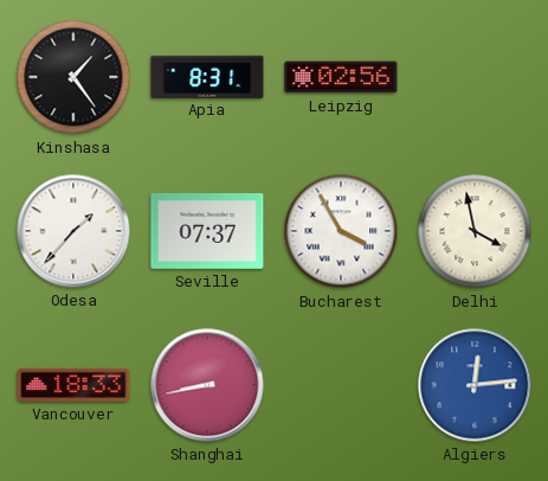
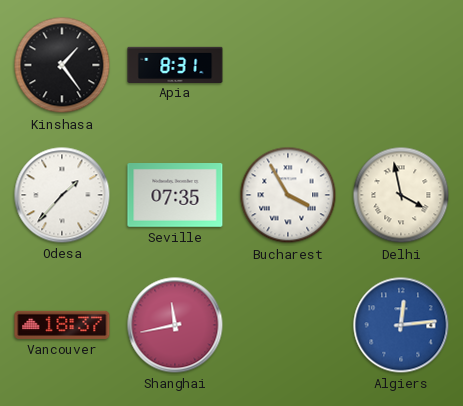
Leipzig: 02:56 -> none (341, 77)
Seville: 07:37 -> 07:35 (175, 196)
Vancouver: 18:33 -> 18:37 (62, 325)
Shanghai: 8:43 -> 11:43 (175, 325)
